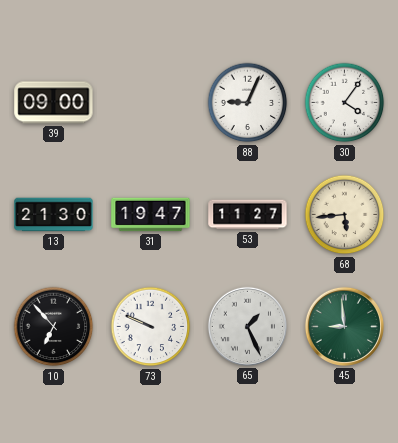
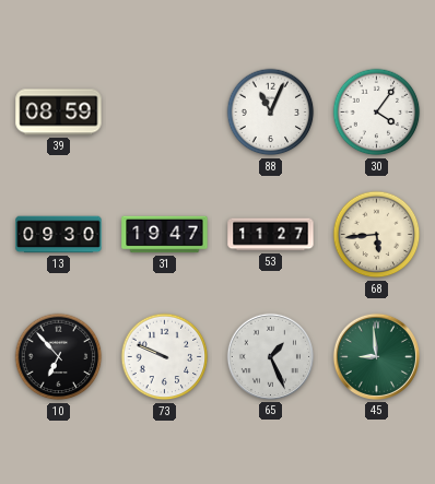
39: 09:00 -> 08:59 (59, 113)
88: 9:04 -> 11:04 (271, 113)
13: 21:30 -> 09:30 (59, 235)
